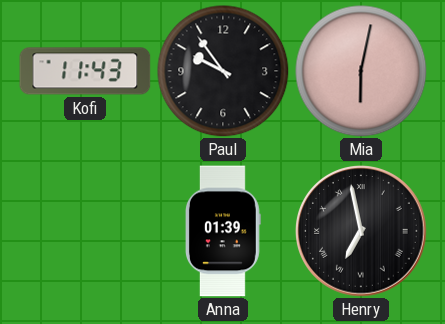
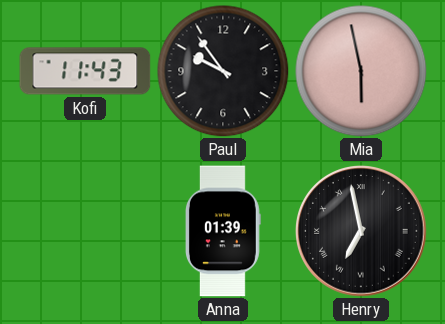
Mia: 6:02 -> 5:58 (361, 71)
